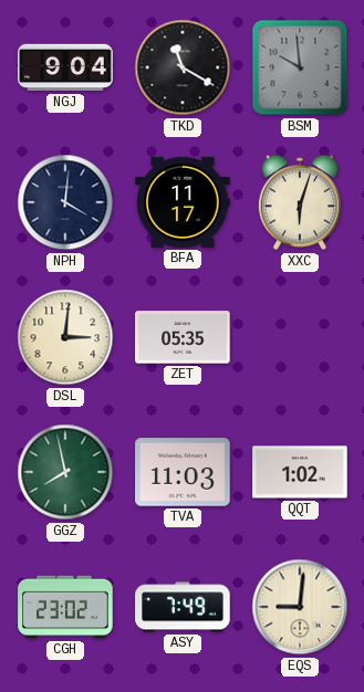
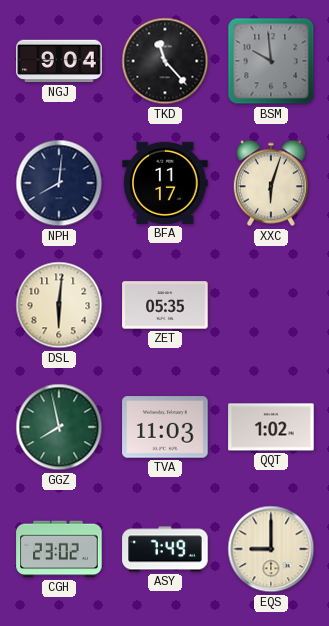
TKD: 11:20 -> 11:23 (165, 61)
NPH: 4:01 -> 8:01 (59, 183)
DSL: 3:01 -> 6:01 (59, 305)
EQS: 9:01 -> 9:00 (271, 549)
